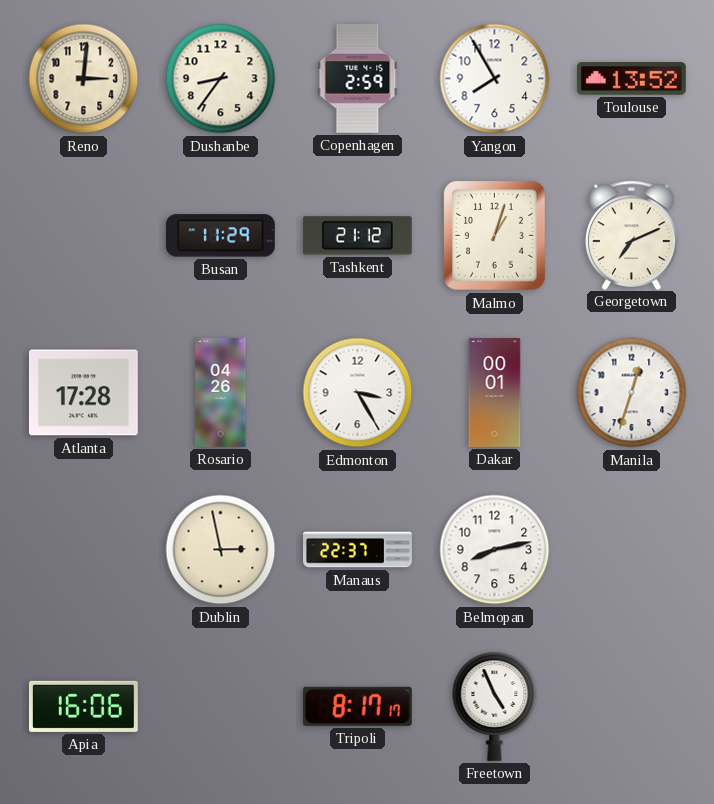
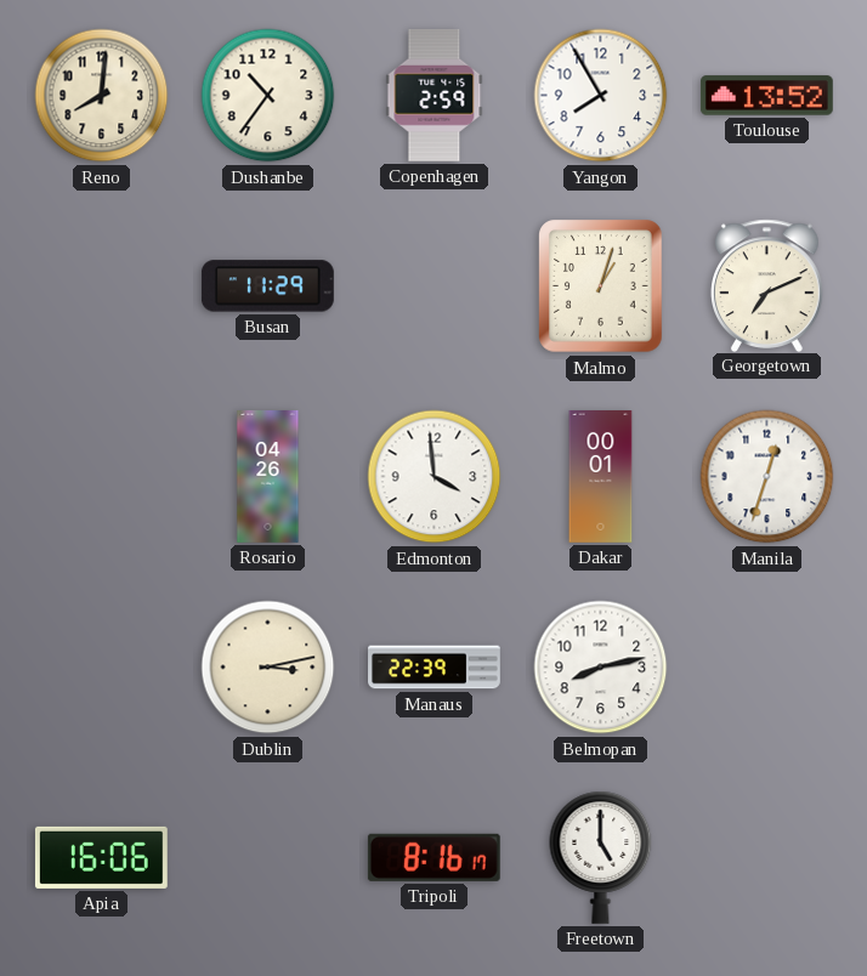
Reno: 3:01 -> 8:01 (102, 96)
Dushanbe: 8:36 -> 10:36 (268, 96)
Tashkent: 21:12 -> none (357, 236)
Atlanta: 17:28 -> none (83, 393)
Edmonton: 3:25 -> 3:59 (435, 477)
Dublin: 2:58 -> 3:13 (268, 668)
Manaus: 22:37 -> 22:39 (435, 668)
Tripoli: 8:17 -> 8:16 (433, 857)
Freetown: 4:56 -> 5:00 (601, 857)
